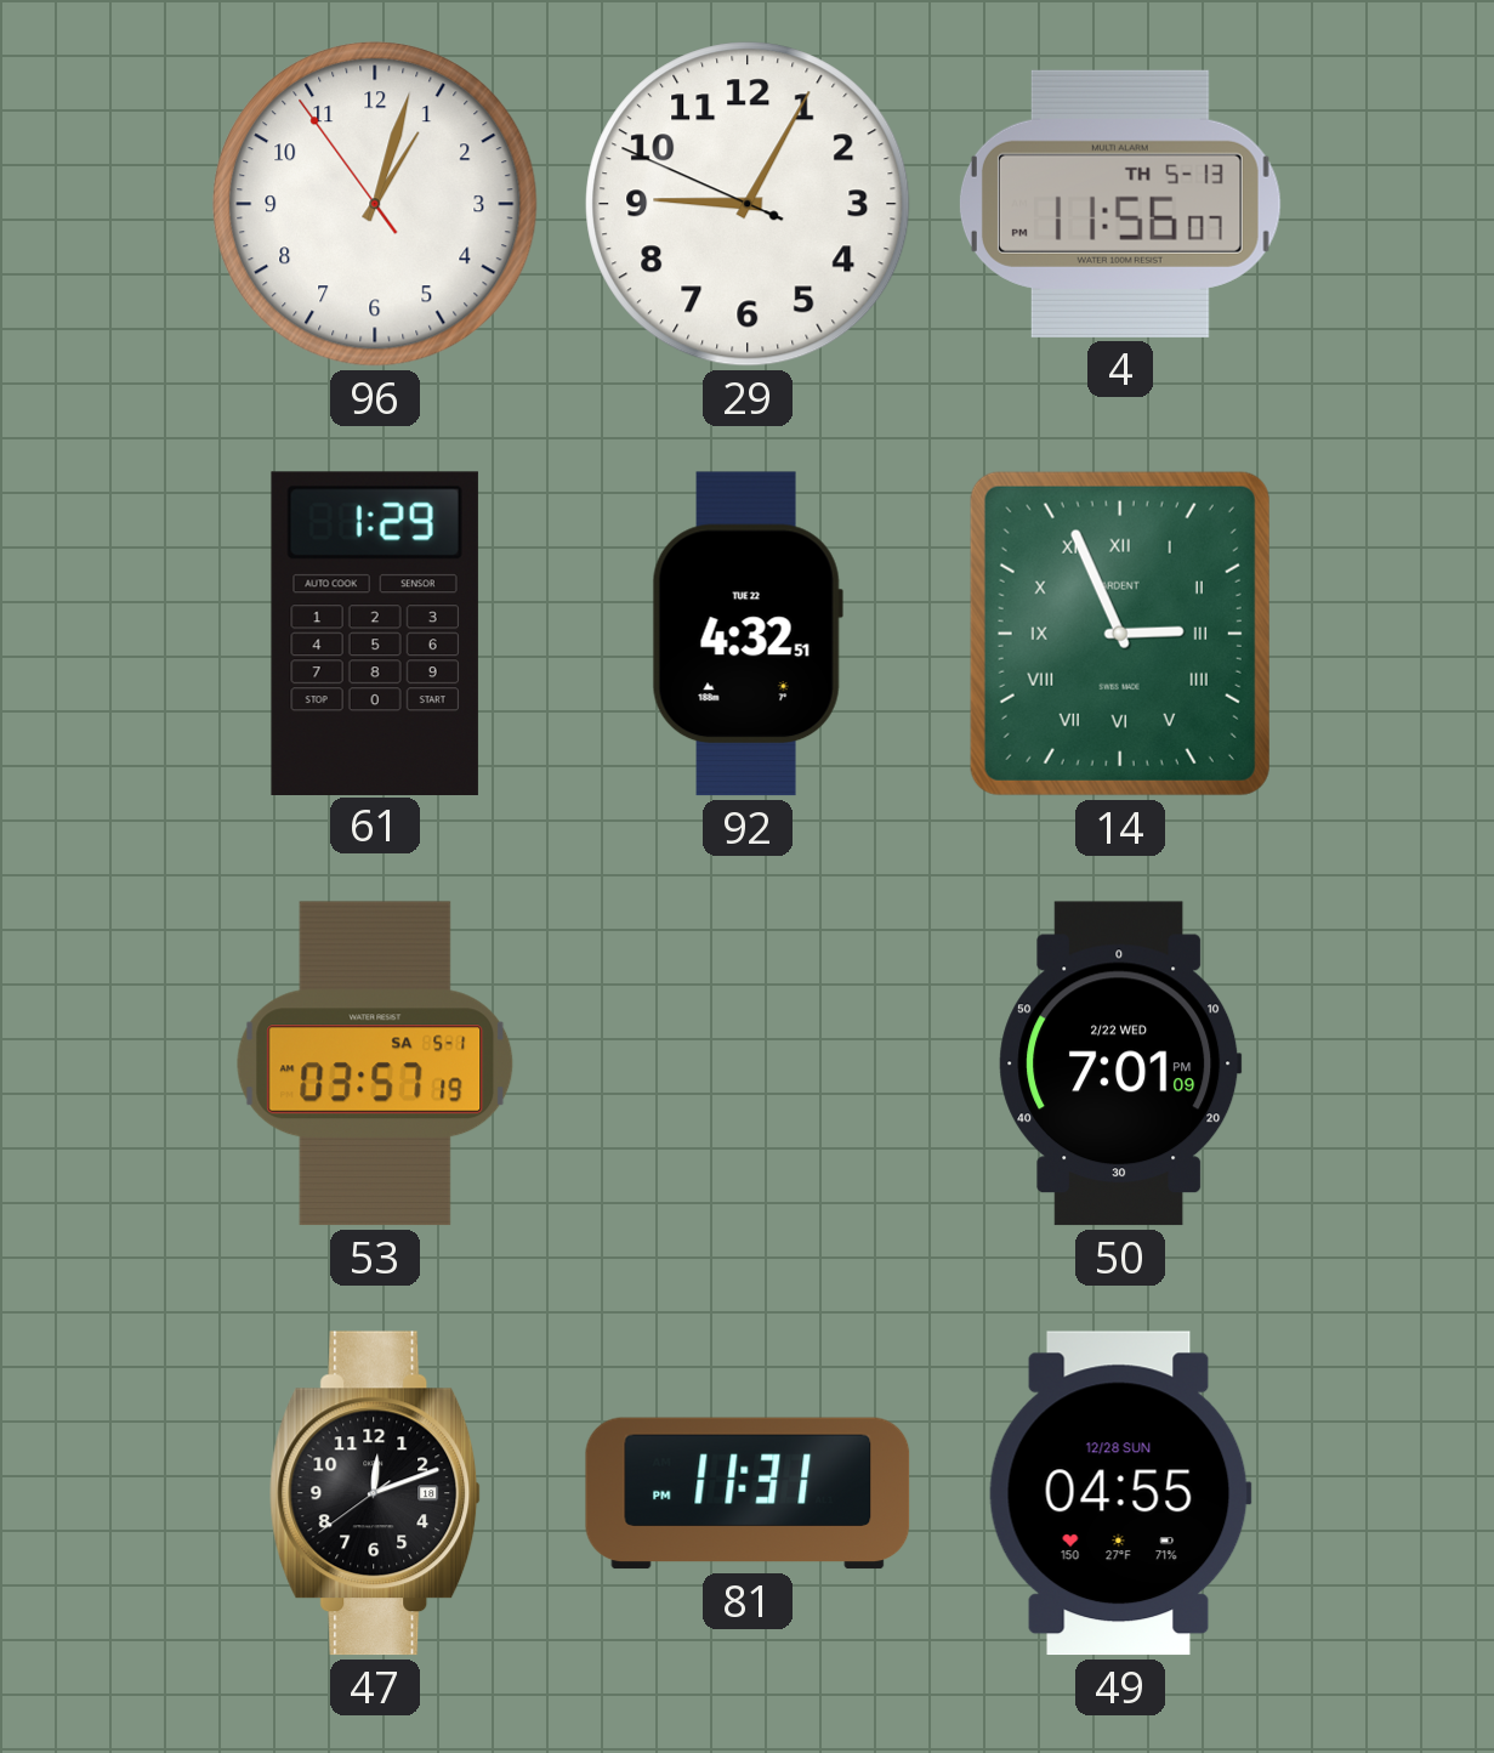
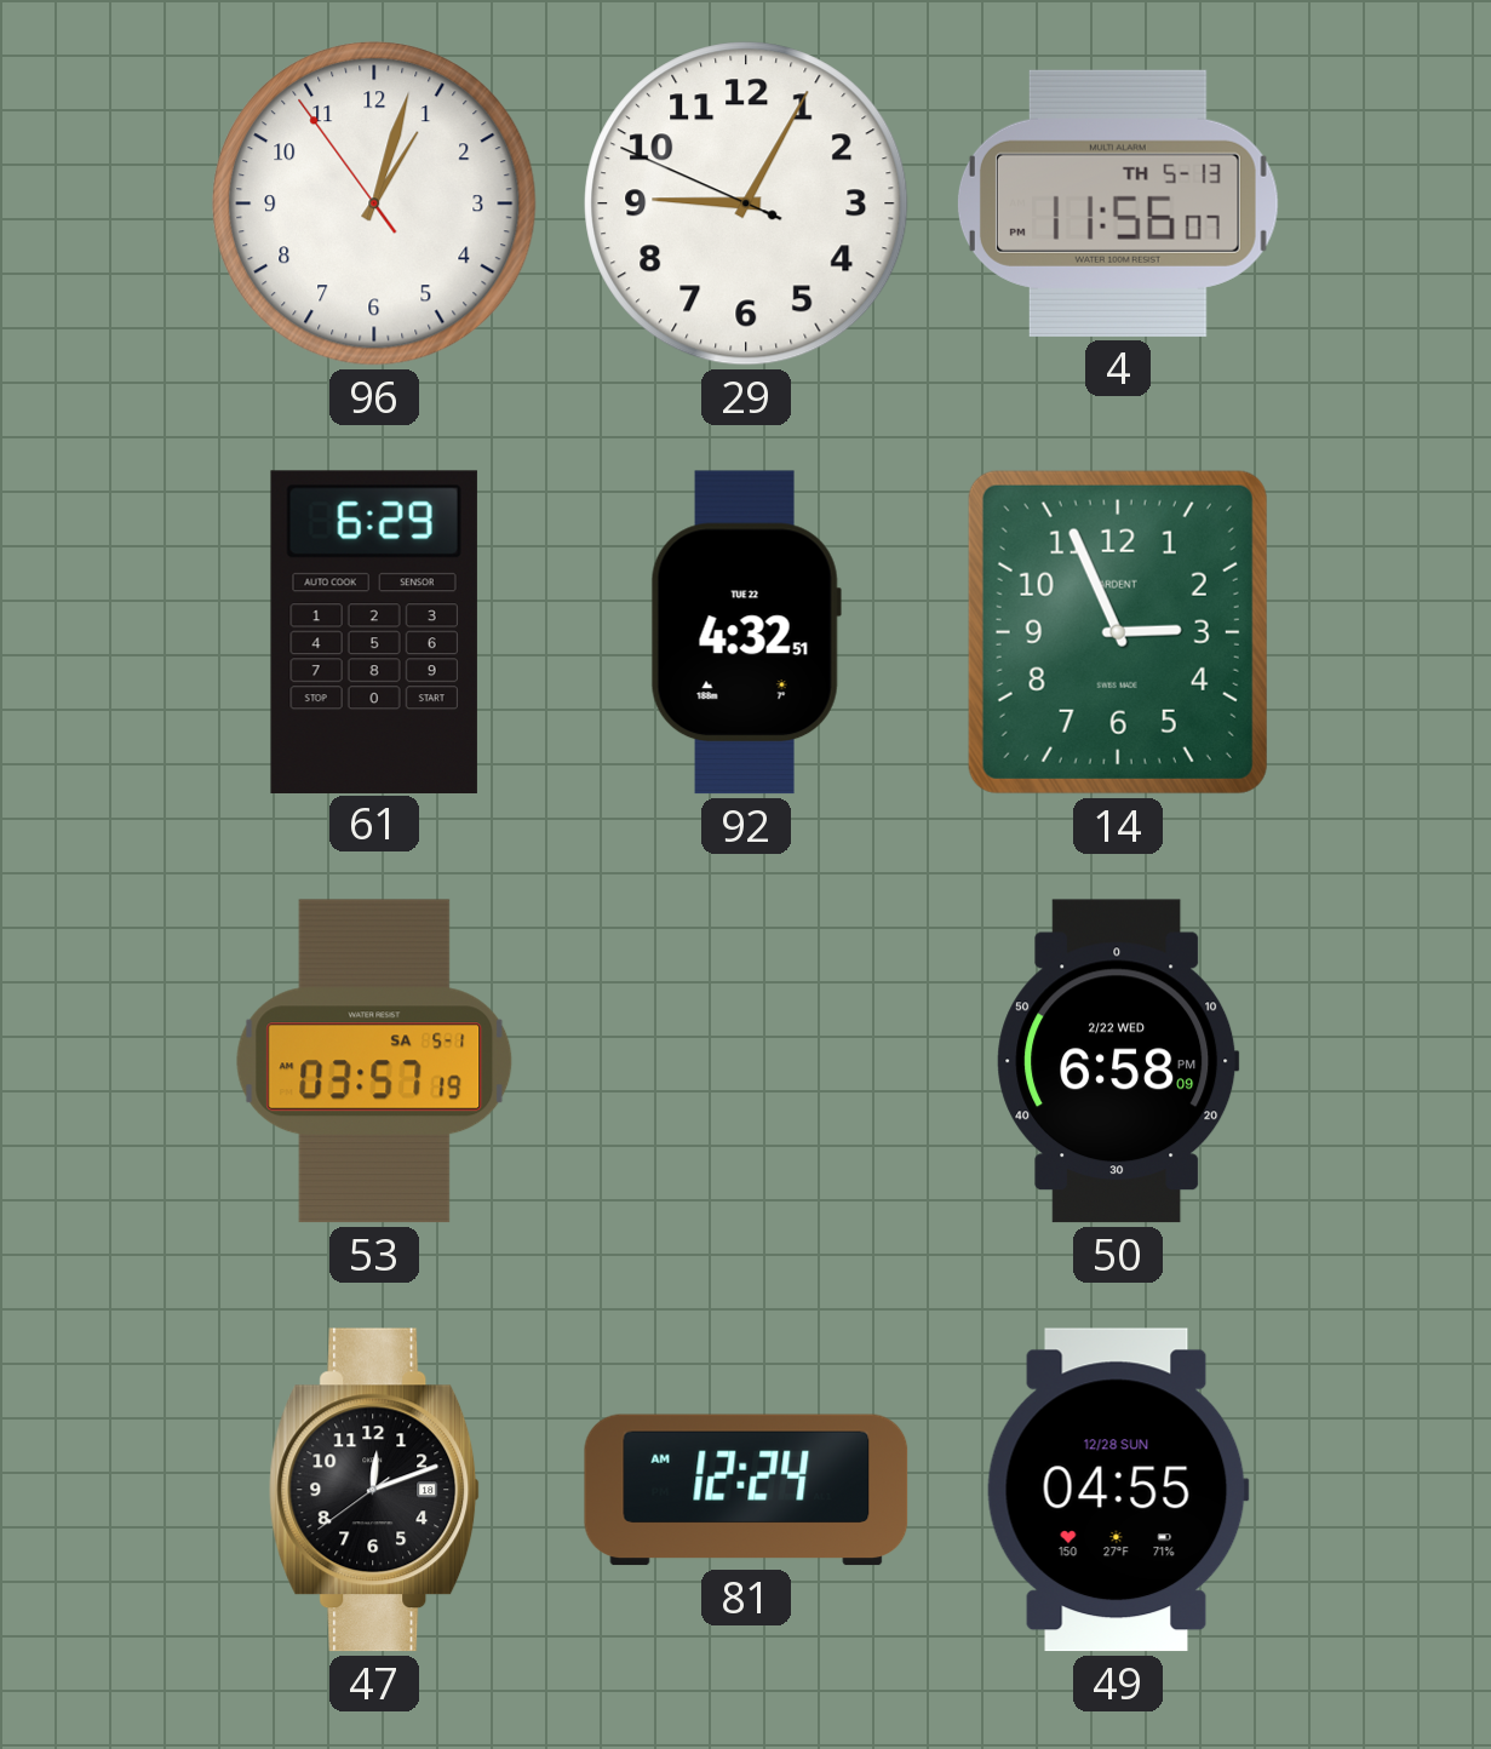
61: 1:29 -> 6:29 (374, 631)
14 numerals: Roman -> Arabic (1118, 632)
50: 7:01 -> 6:58 (1118, 1061)
81: 11:31 -> 12:24 (746, 1490)
